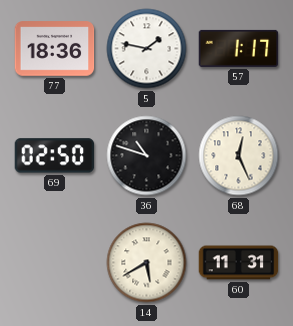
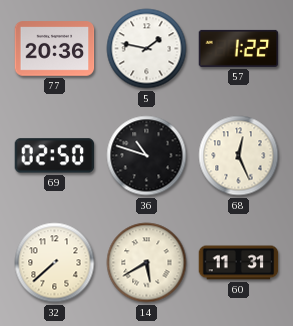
77: 18:36 -> 20:36 (55, 49)
57: 1:17 -> 1:22 (239, 48)
32: none -> 7:38 (55, 263)
